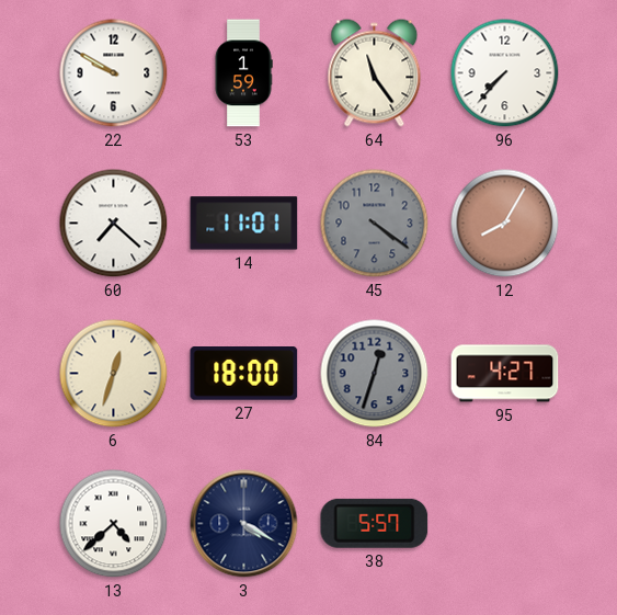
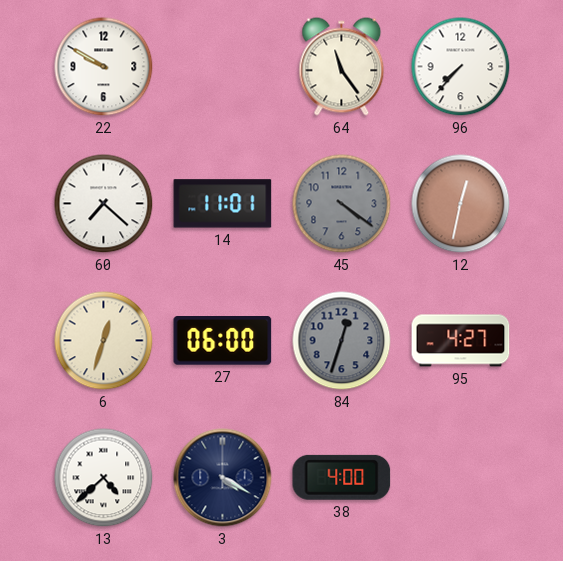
53: 1:59 -> none (243, 73)
12: 8:05 -> 12:32 (461, 204)
27: 18:00 -> 06:00 (223, 341)
38: 5:57 -> 4:00 (342, 477)
